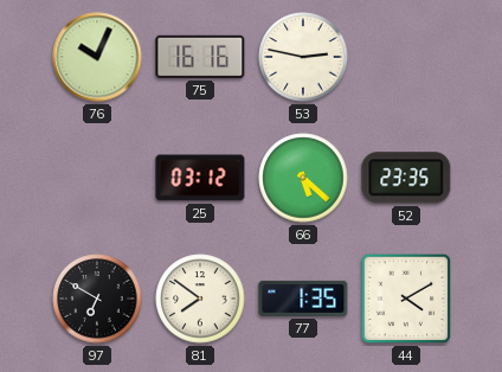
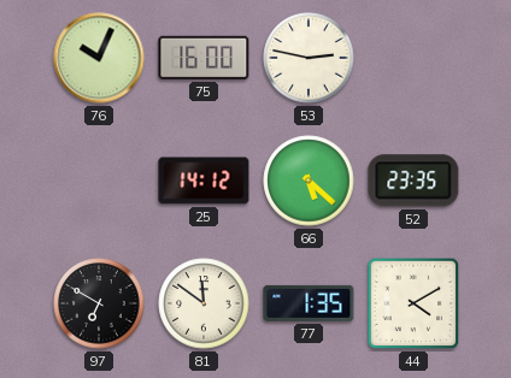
75: 16:16 -> 16:00 (204, 58)
25: 03:12 -> 14:12 (204, 181)
81: 7:51 -> 11:51 (204, 303)
